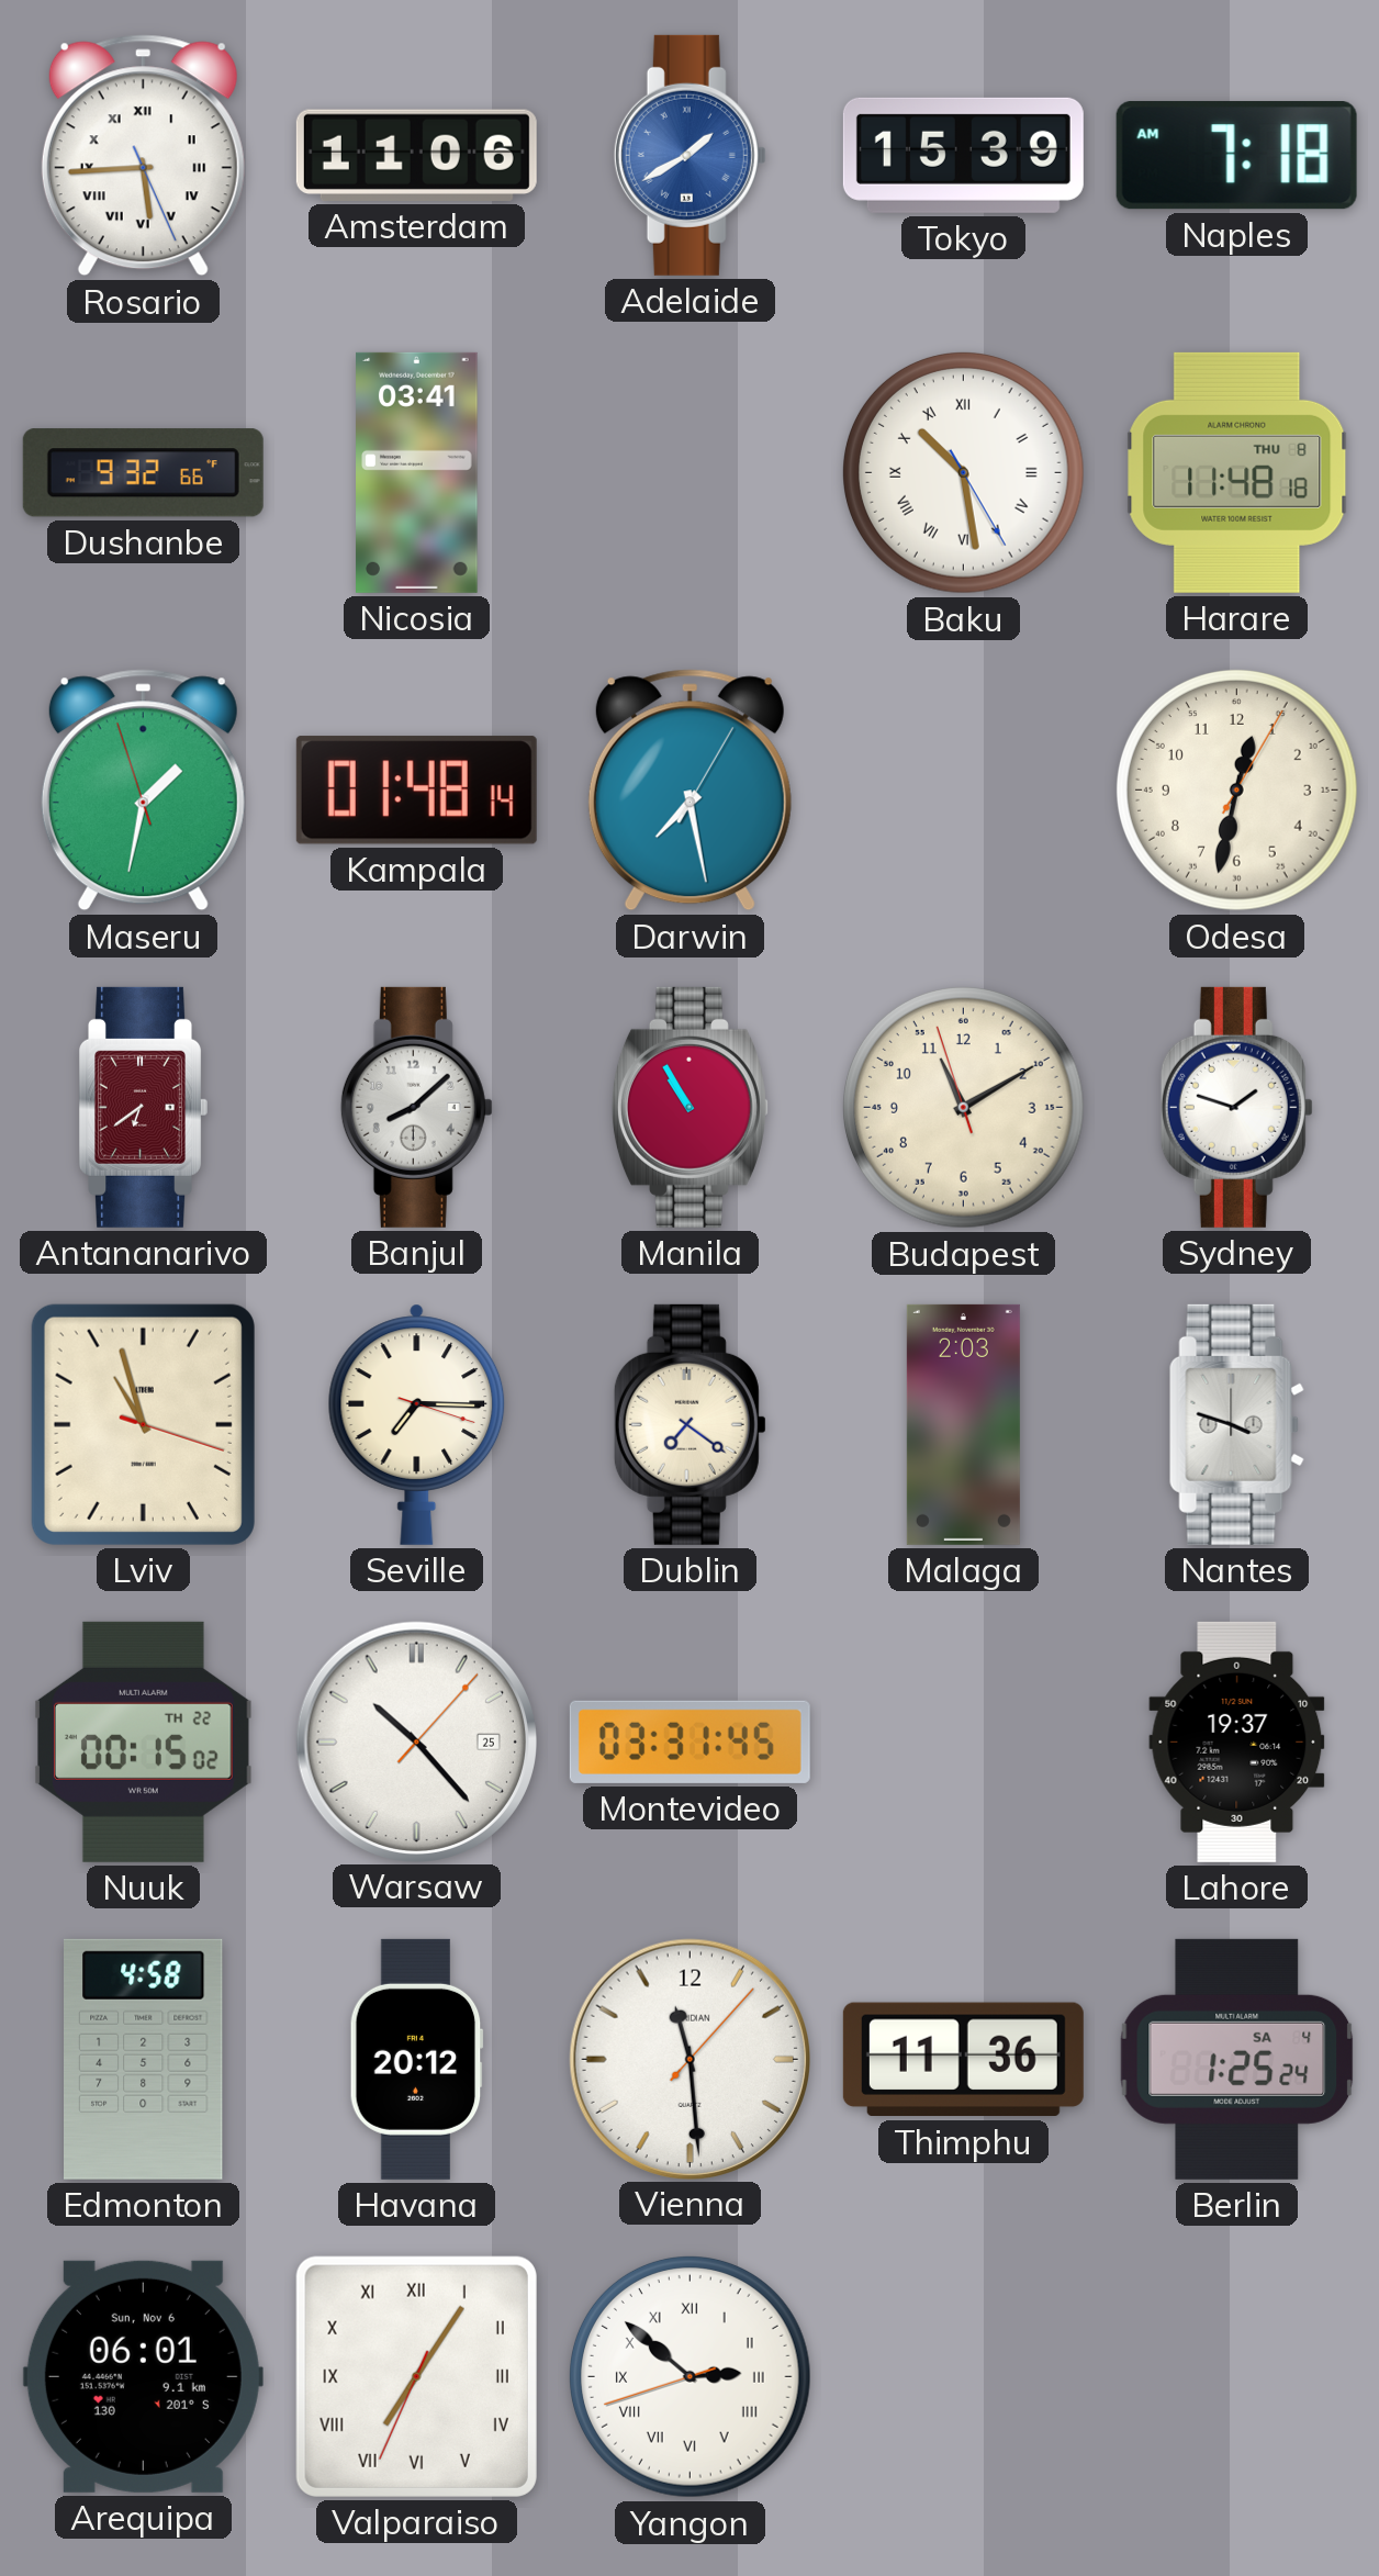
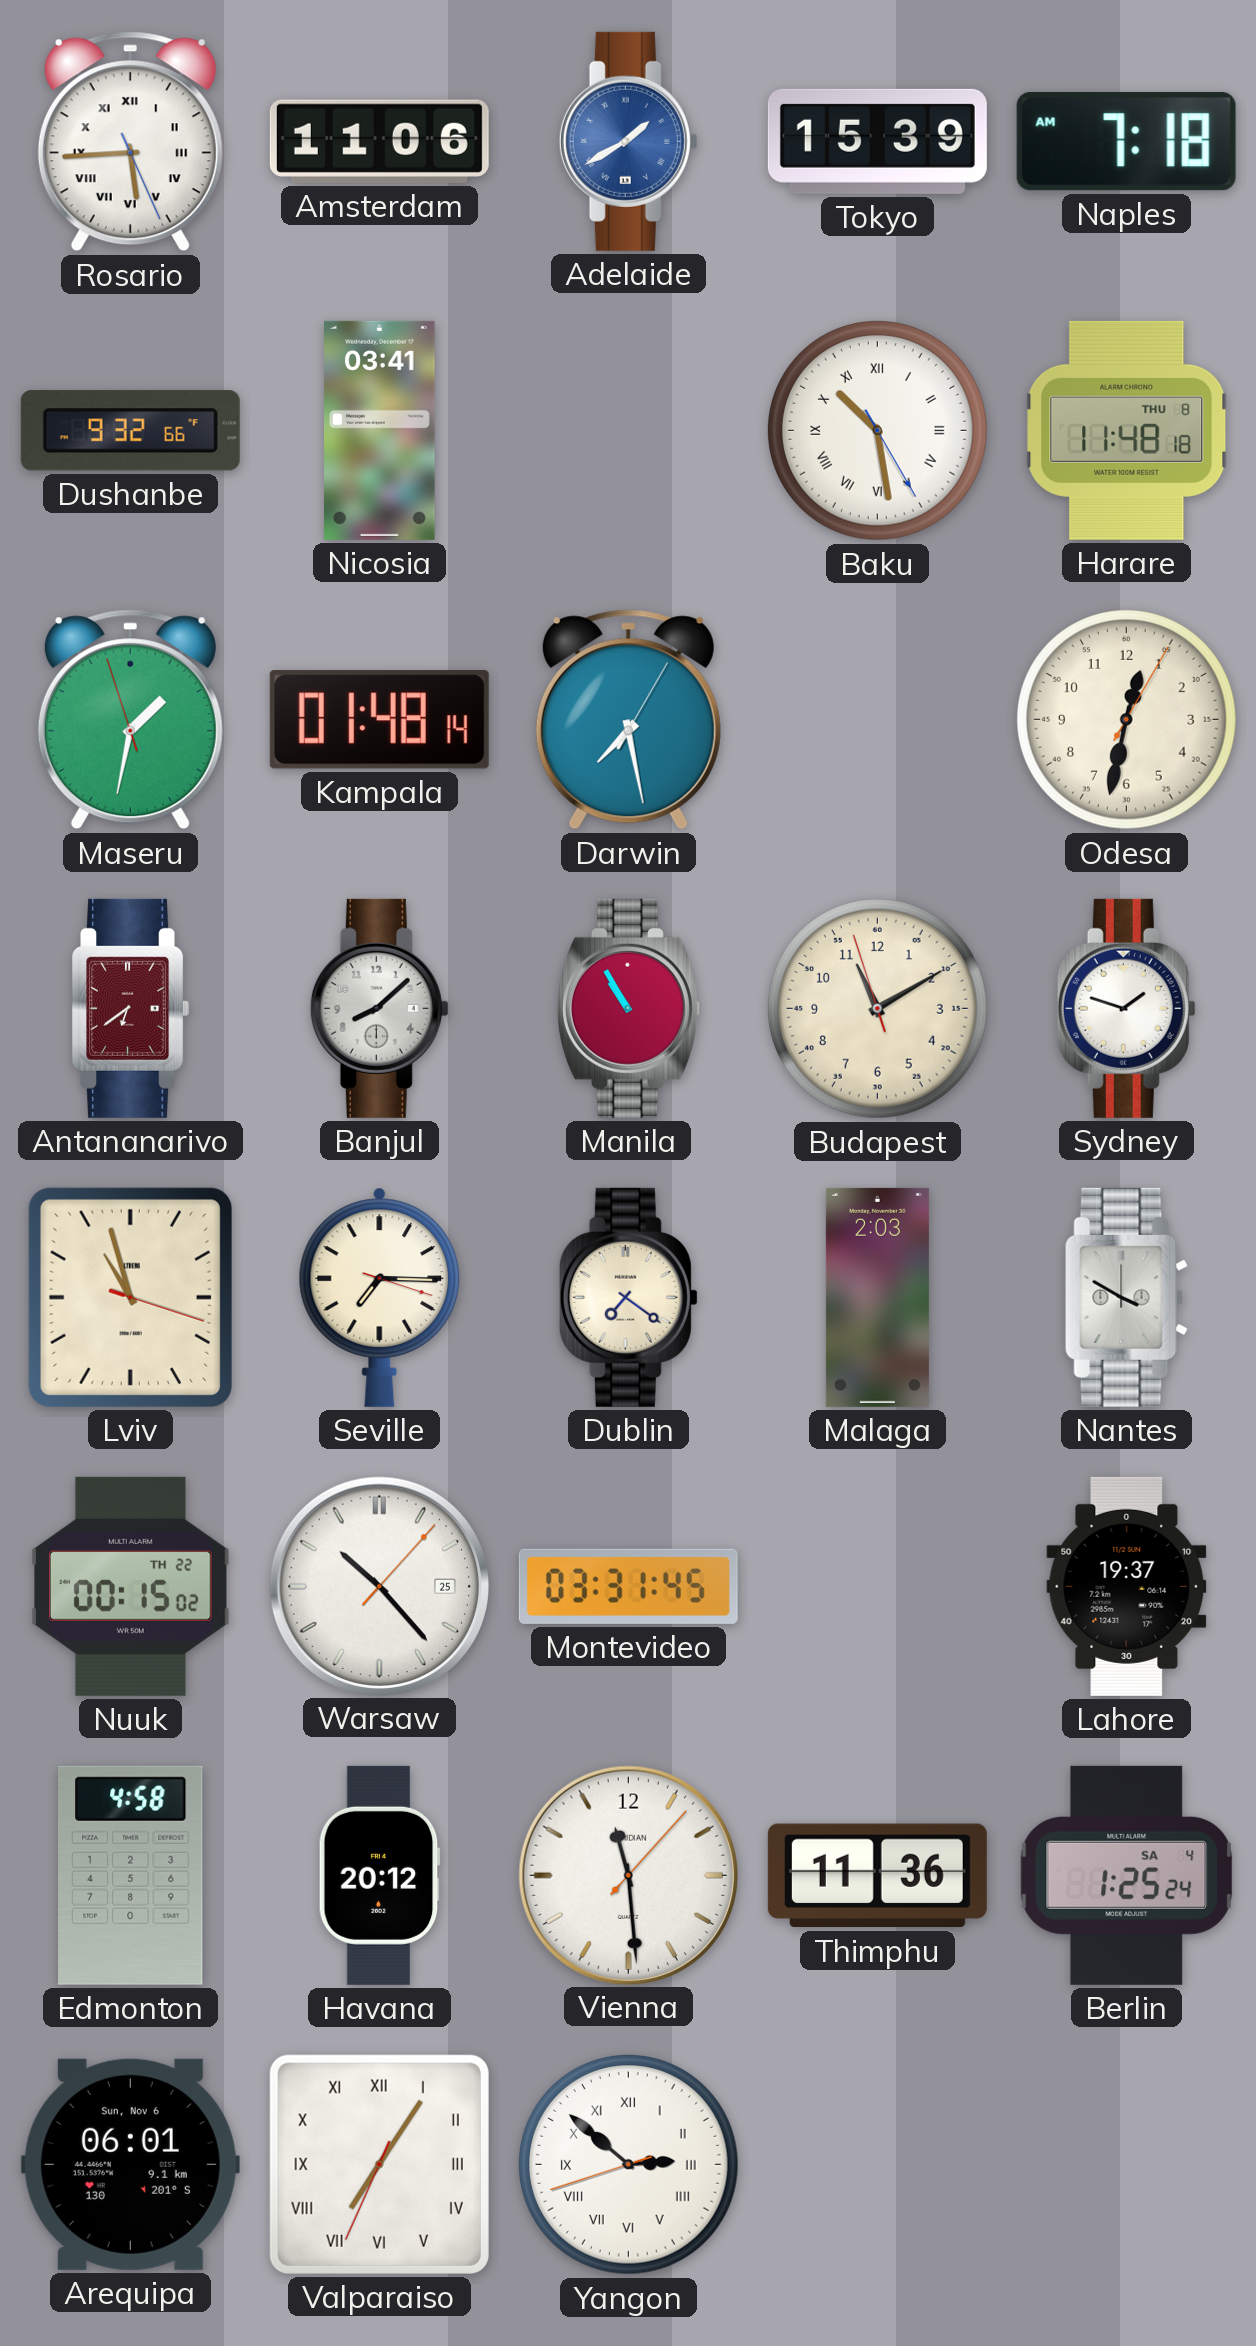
Nantes: 3:48 -> 3:50 (1126, 1297)
